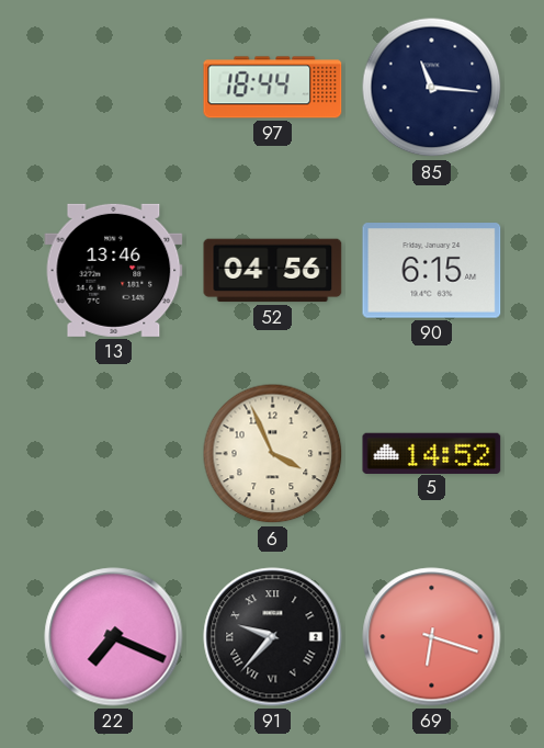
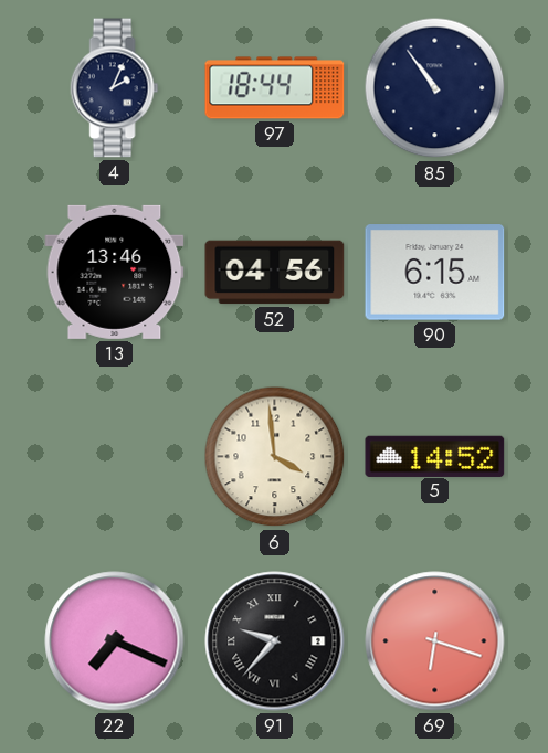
4: none -> 2:04 (115, 88)
85: 11:16 -> 10:54 (435, 88)
6: 3:56 -> 3:59 (275, 457)
